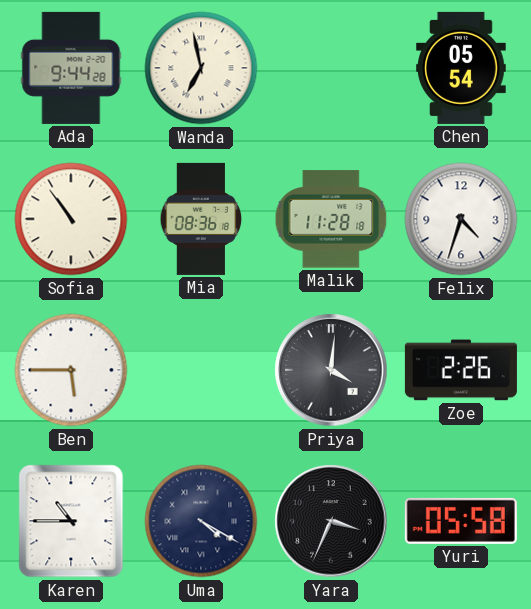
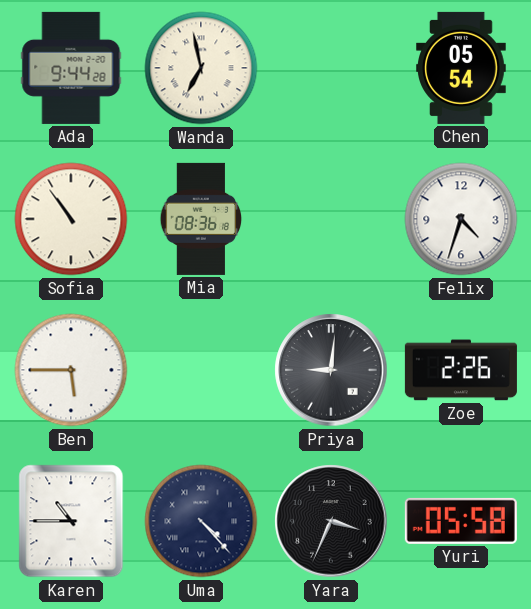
Malik: 11:28 -> none (331, 219)
Priya: 4:01 -> 9:01 (331, 370)
Uma: 4:20 -> 4:23 (201, 521)
